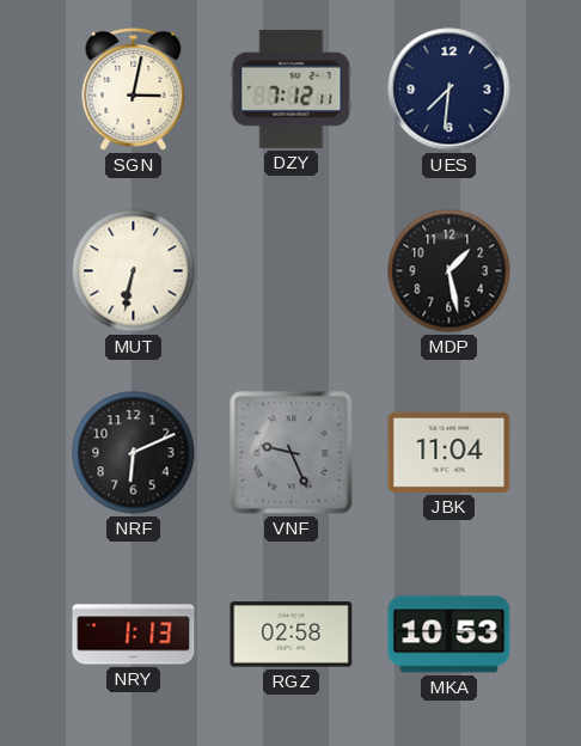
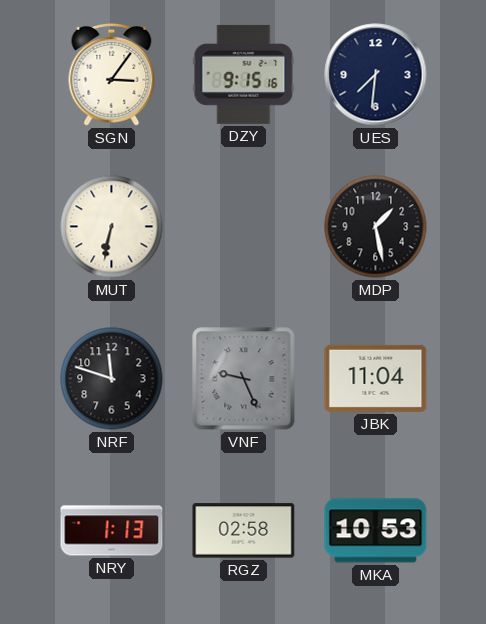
SGN: 3:02 -> 3:06 (112, 74)
DZY: 7:12 -> 9:15 (244, 74)
NRF: 6:11 -> 11:48 (112, 379)
